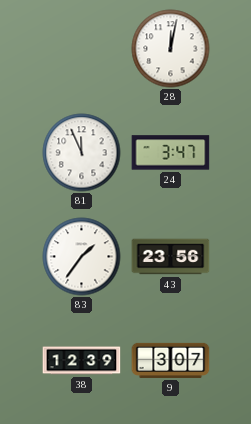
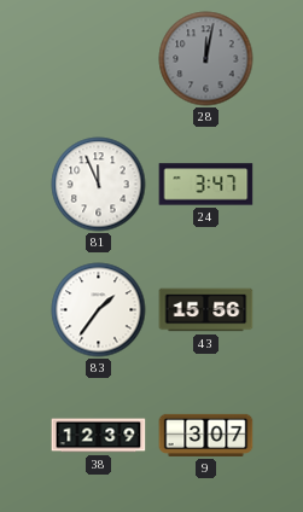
28 dial: white -> grey (206, 59)
43: 23:56 -> 15:56 (206, 310)
